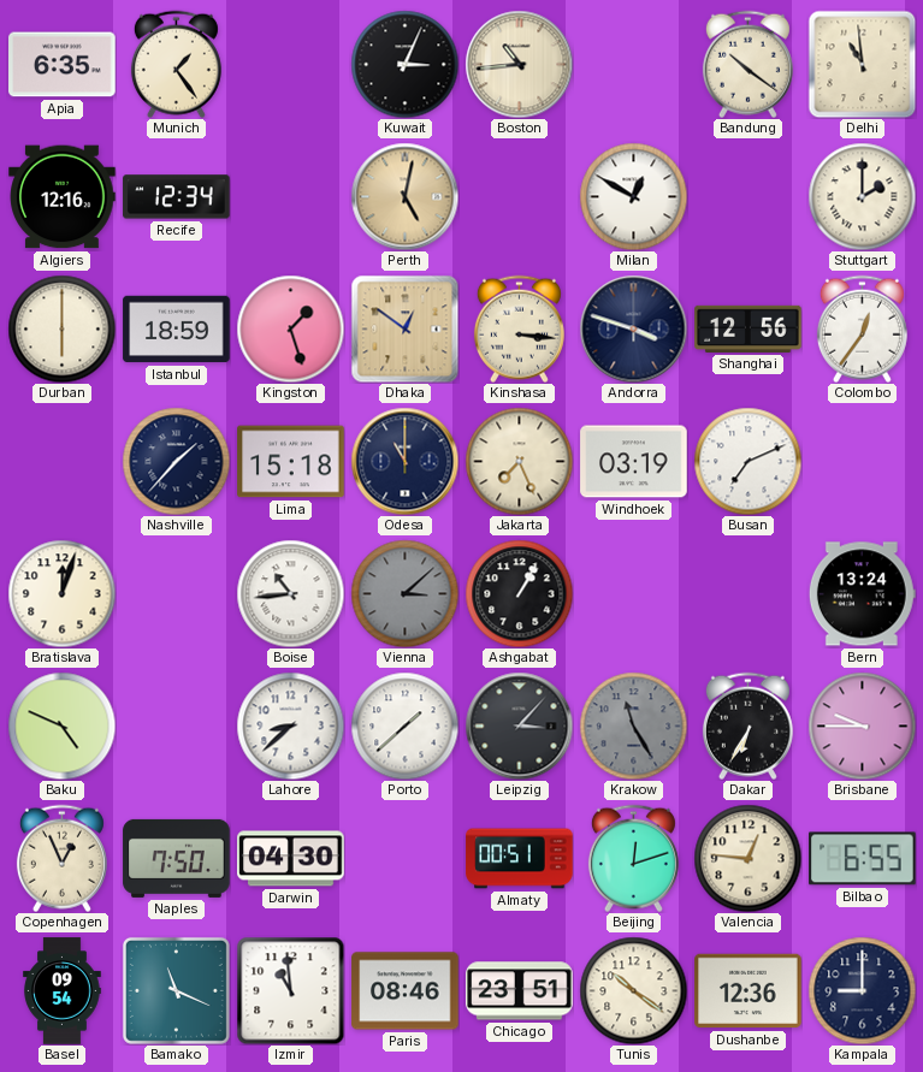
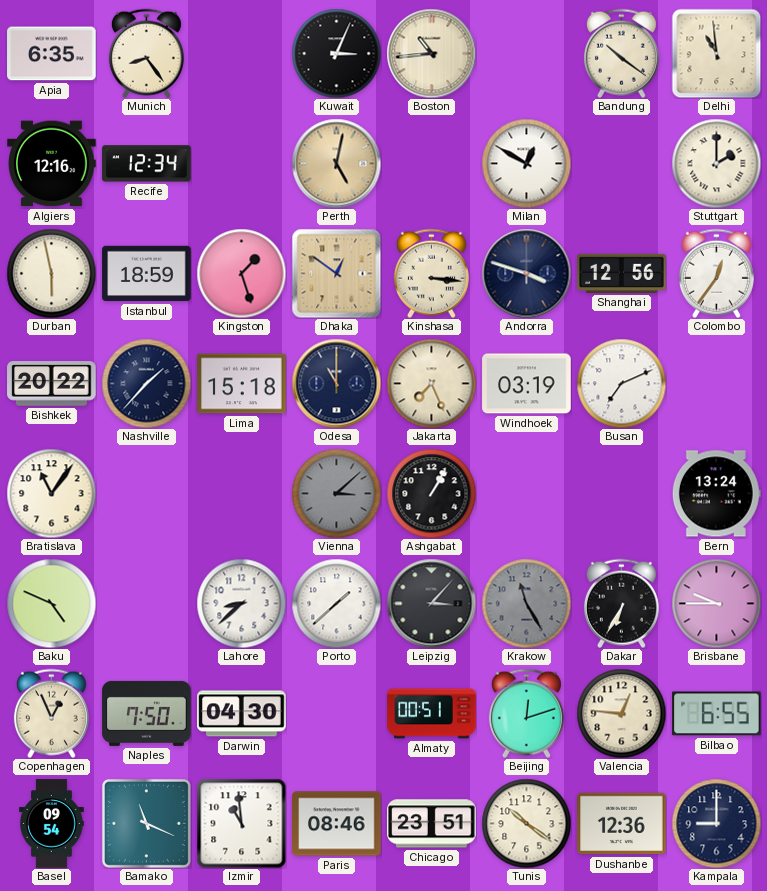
Munich: 1:24 -> 8:24 (146, 53)
Durban: 6:00 -> 5:58 (51, 273)
Bishkek: none -> 20:22 (52, 384)
Bratislava: 12:03 -> 11:06 (51, 493)
Boise: 10:44 -> none (290, 593)
